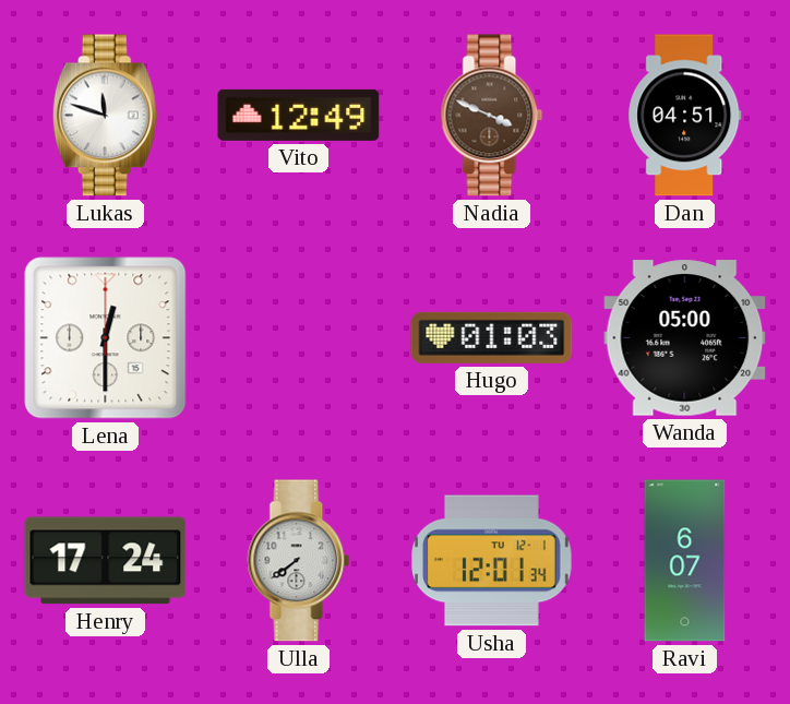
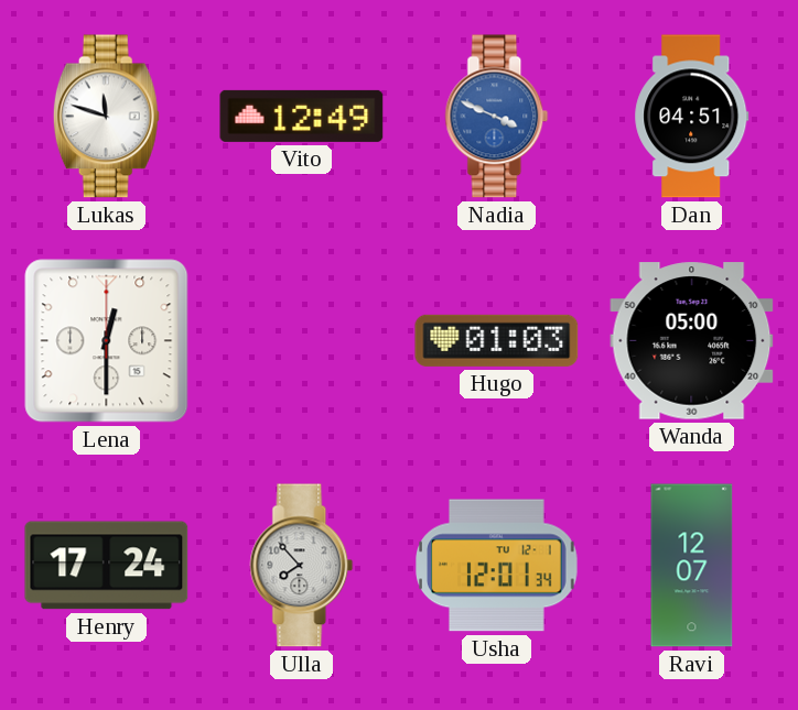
Nadia dial: brown -> blue (497, 117)
Ulla: 7:39 -> 7:53 (302, 566)
Ravi: 6:07 -> 12:07 (692, 566)
